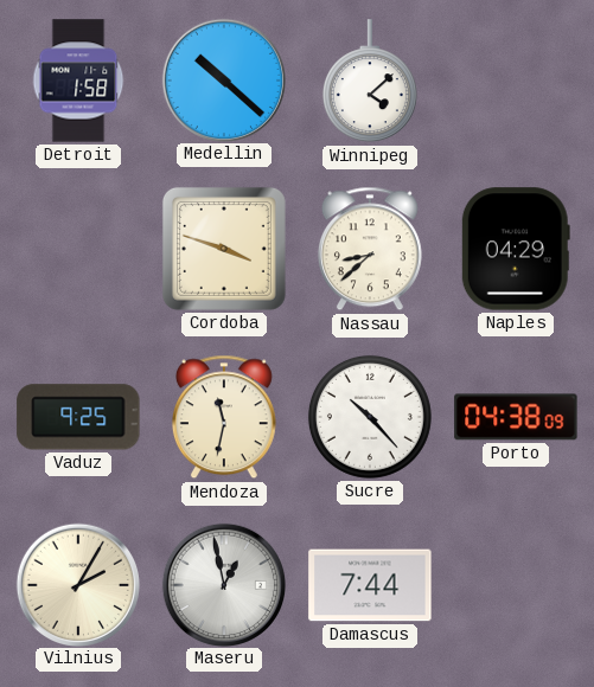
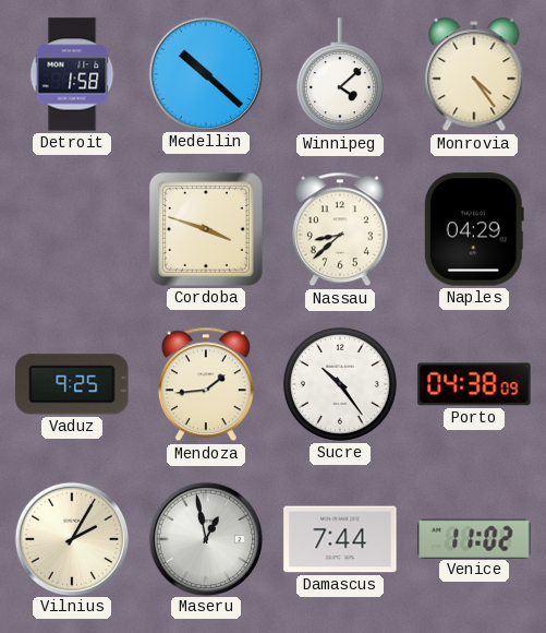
Monrovia: none -> 4:24 (474, 75)
Mendoza: 11:32 -> 1:44 (206, 384)
Sucre: 10:23 -> 10:24 (340, 384)
Venice: none -> 11:02 (474, 538)
